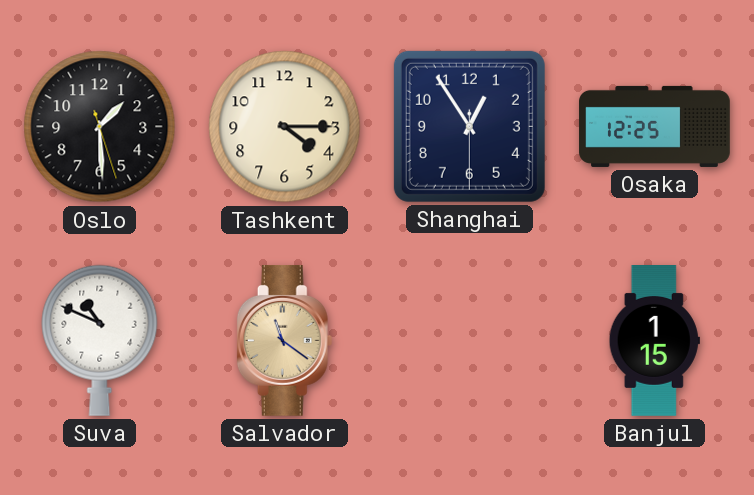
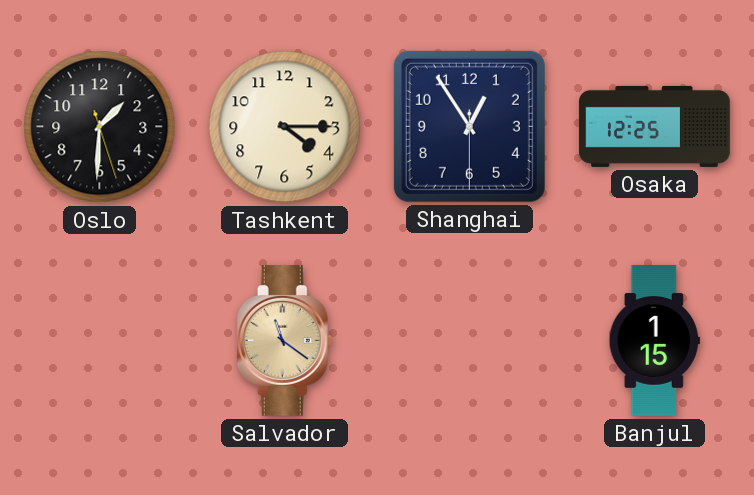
Oslo: 1:29 -> 1:30 (100, 127)
Suva: 10:49 -> none (100, 340)
